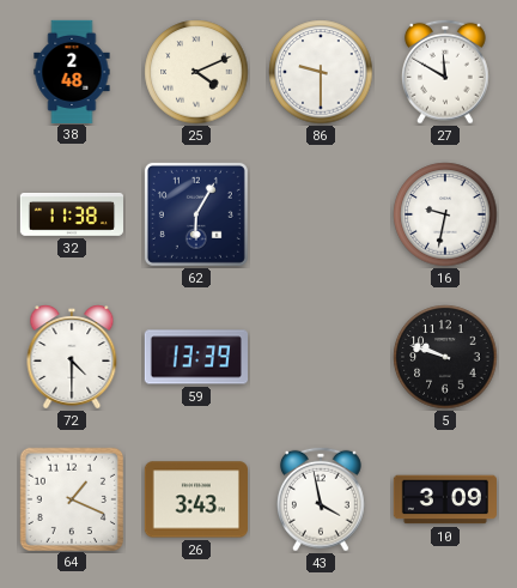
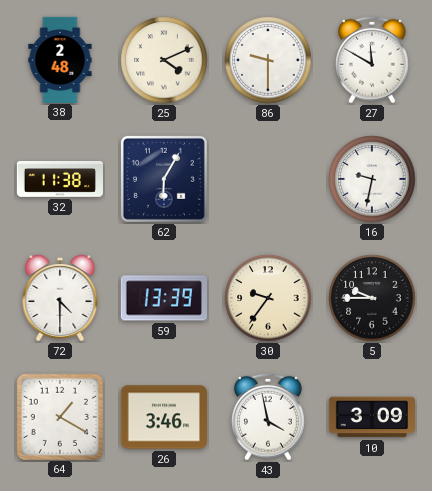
30: none -> 9:36 (268, 298)
5: 9:48 -> 9:45 (372, 298)
64: 1:19 -> 1:20 (59, 416)
26: 3:43 -> 3:46 (164, 417)
